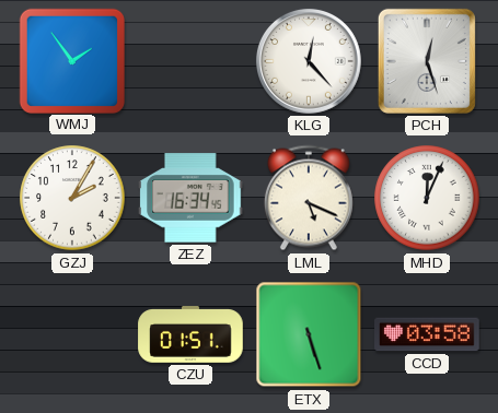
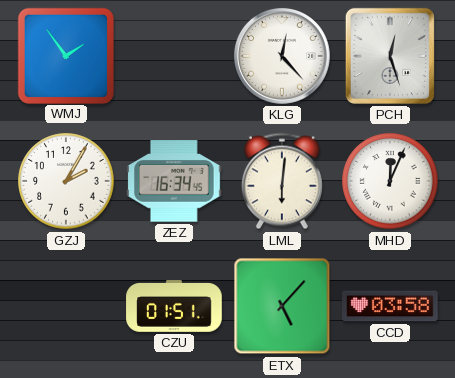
LML: 5:19 -> 6:01 (282, 181)
ETX: 5:27 -> 5:07 (282, 306)
